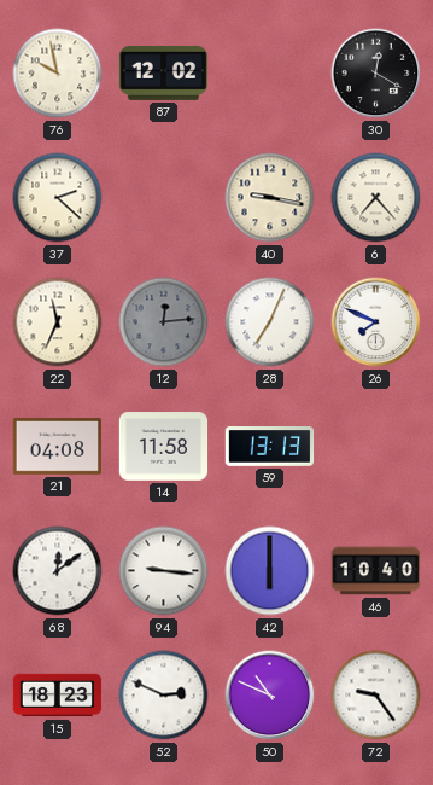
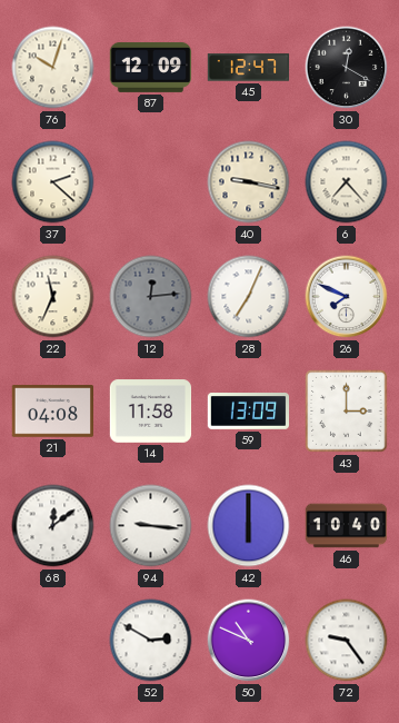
76: 9:58 -> 10:03 (53, 68)
87: 12:02 -> 12:09 (151, 67)
45: none -> 12:47 (249, 68)
59: 13:13 -> 13:09 (249, 412)
43: none -> 3:00 (347, 412)
15: 18:23 -> none (58, 696)
52: 2:49 -> 2:50 (151, 641)
